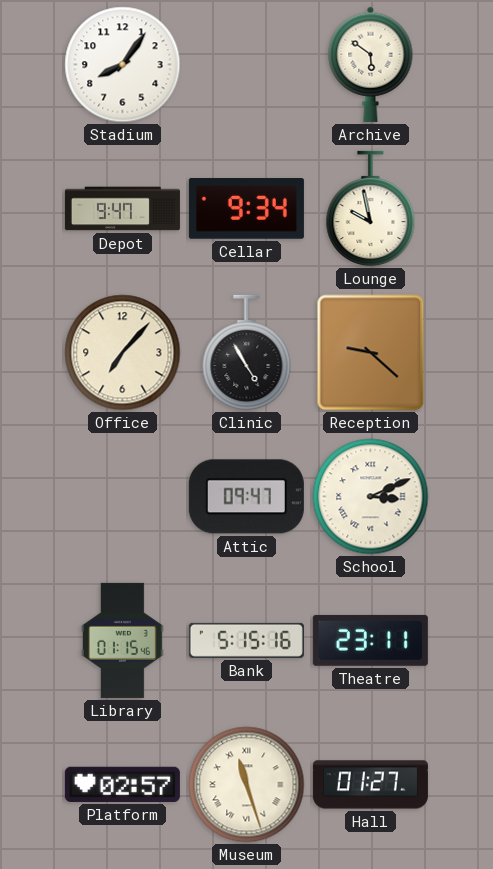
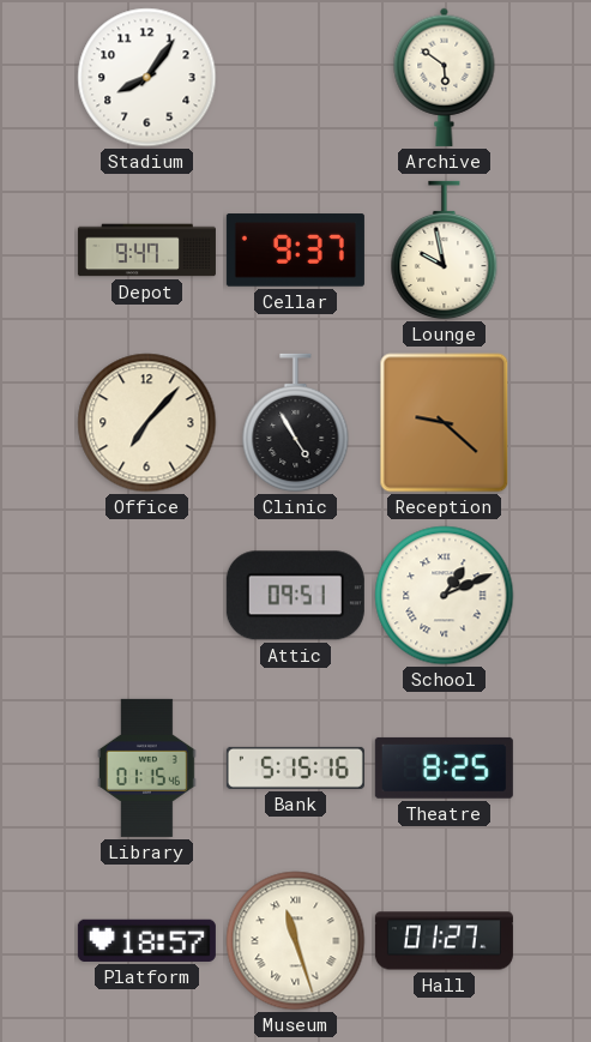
Cellar: 9:34 -> 9:37 (295, 251)
Attic: 09:47 -> 09:51 (295, 596)
School: 3:11 -> 1:11 (445, 596)
Theatre: 23:11 -> 8:25 (444, 767)
Platform: 02:57 -> 18:57 (146, 940)
